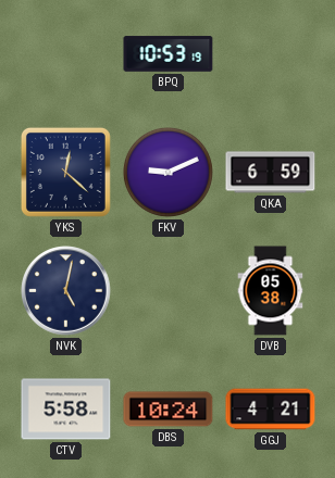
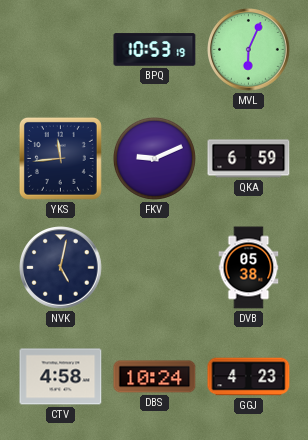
MVL: none -> 6:04 (249, 50)
YKS: 12:22 -> 11:44 (60, 158)
CTV: 5:58 -> 4:58 (61, 377)
GGJ: 4:21 -> 4:23 (249, 377)
